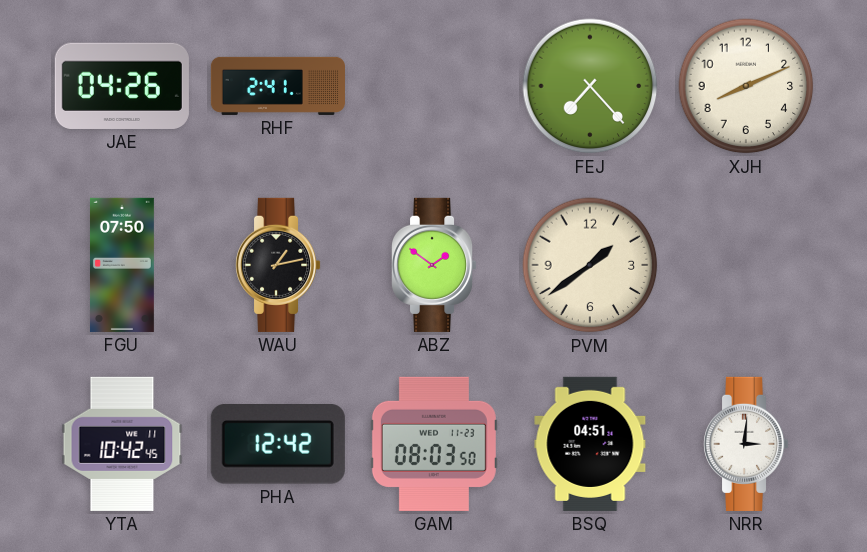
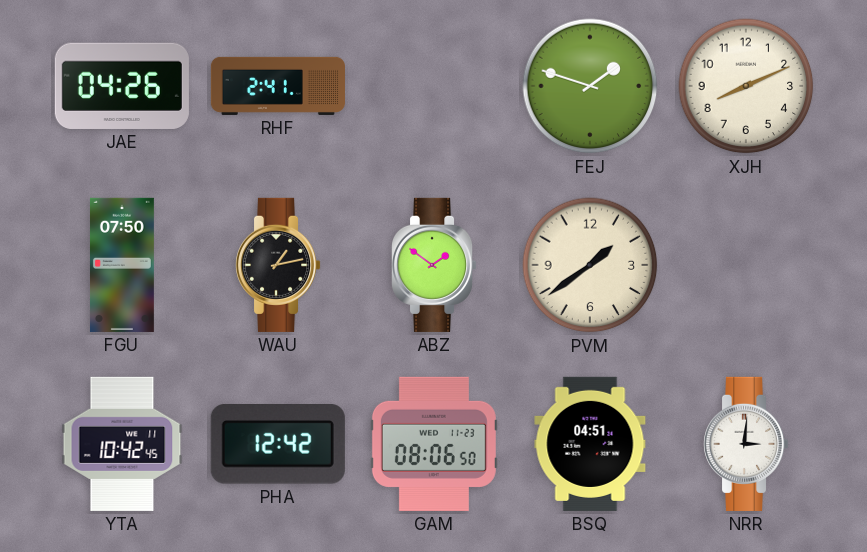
FEJ: 7:23 -> 1:48 (590, 86)
GAM: 08:03 -> 08:06 (434, 444)
